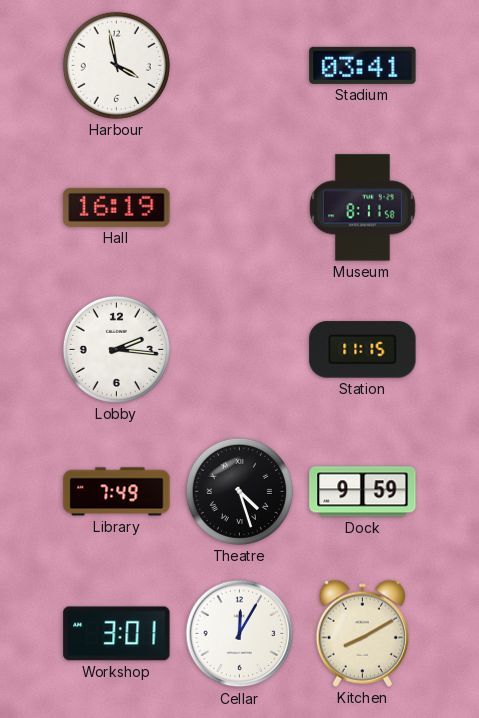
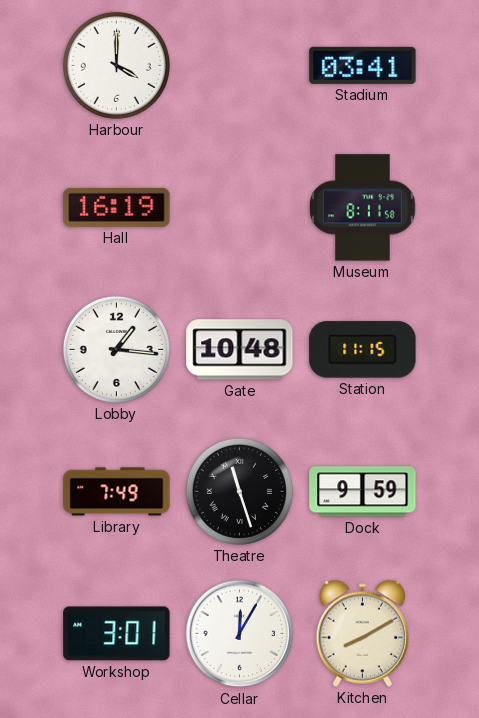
Harbour: 3:58 -> 4:00 (116, 65)
Lobby: 2:16 -> 1:16 (116, 349)
Gate: none -> 10:48 (240, 350)
Theatre: 4:27 -> 11:27 (239, 491)
